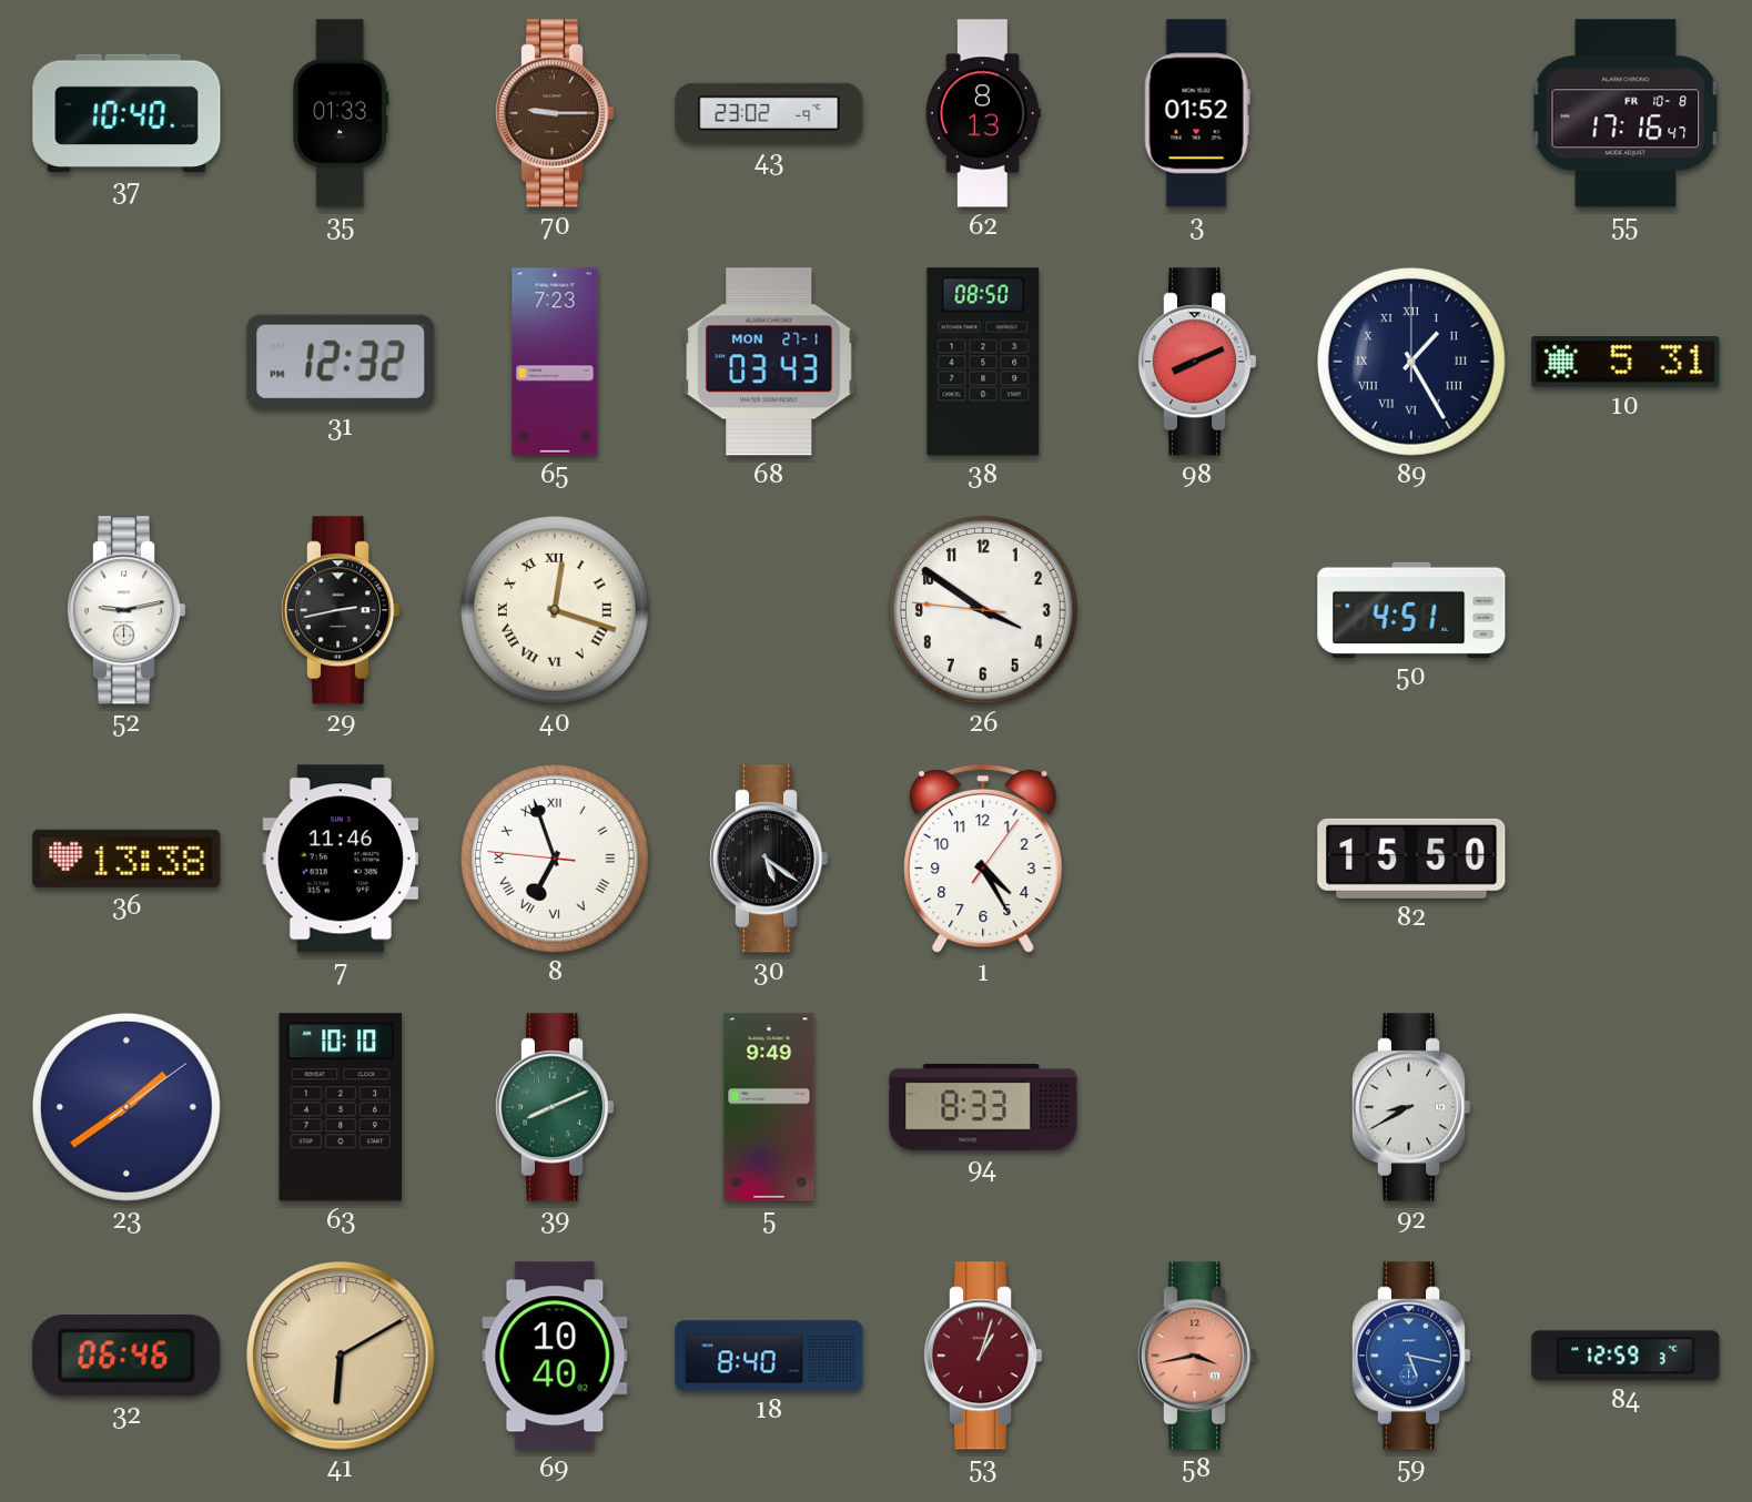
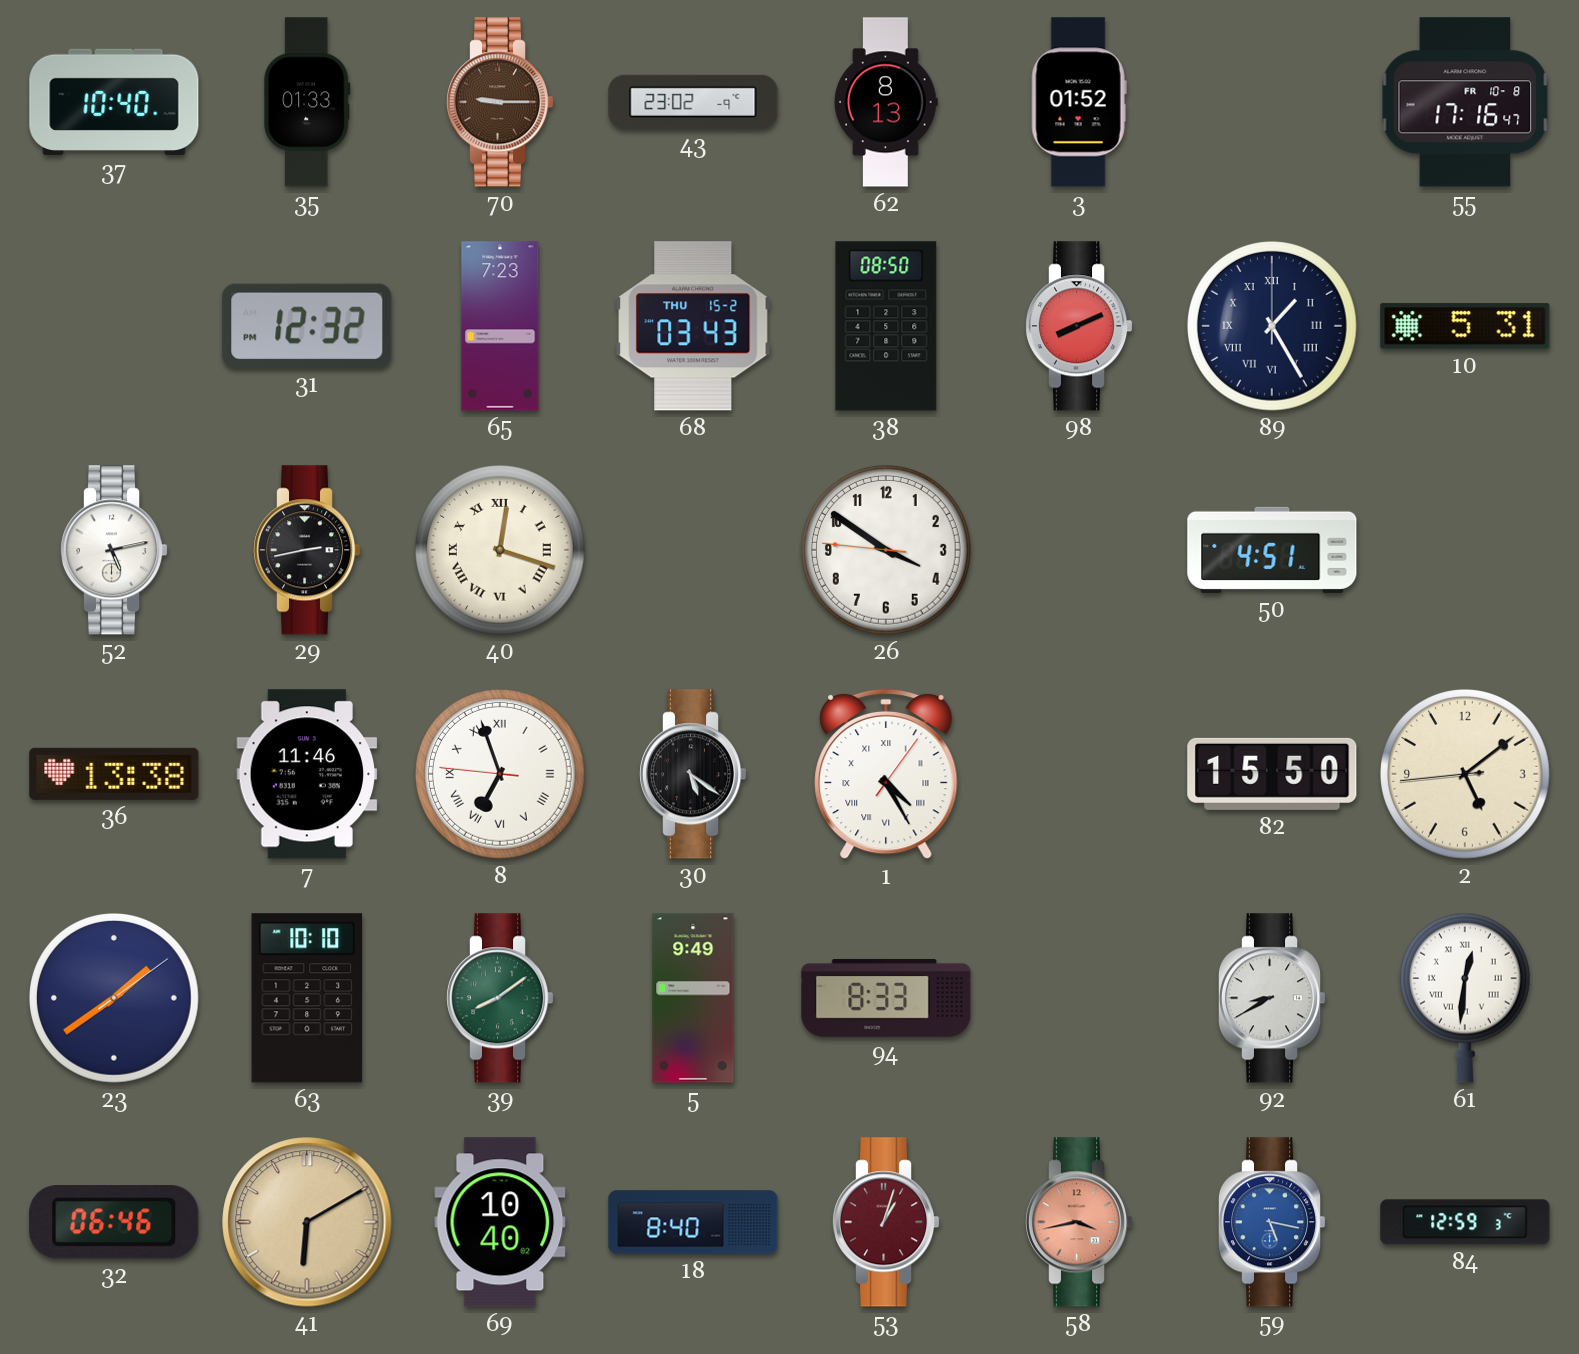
68 date: MON 27-1 -> THU 15-2 (693, 326)
52: 9:13 -> 5:13 (114, 550)
1 numerals: Arabic -> Roman (886, 774)
2: none -> 5:08 (1465, 774)
39: 8:11 -> 8:09 (500, 998)
61: none -> 12:31 (1465, 998)
